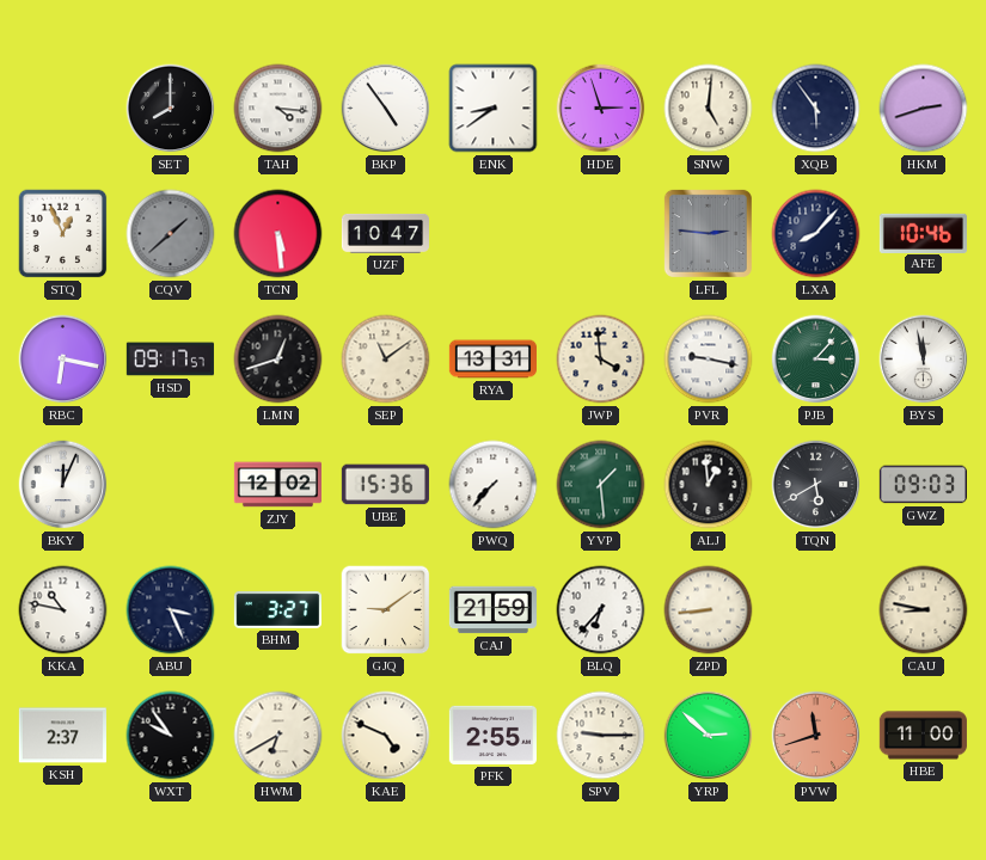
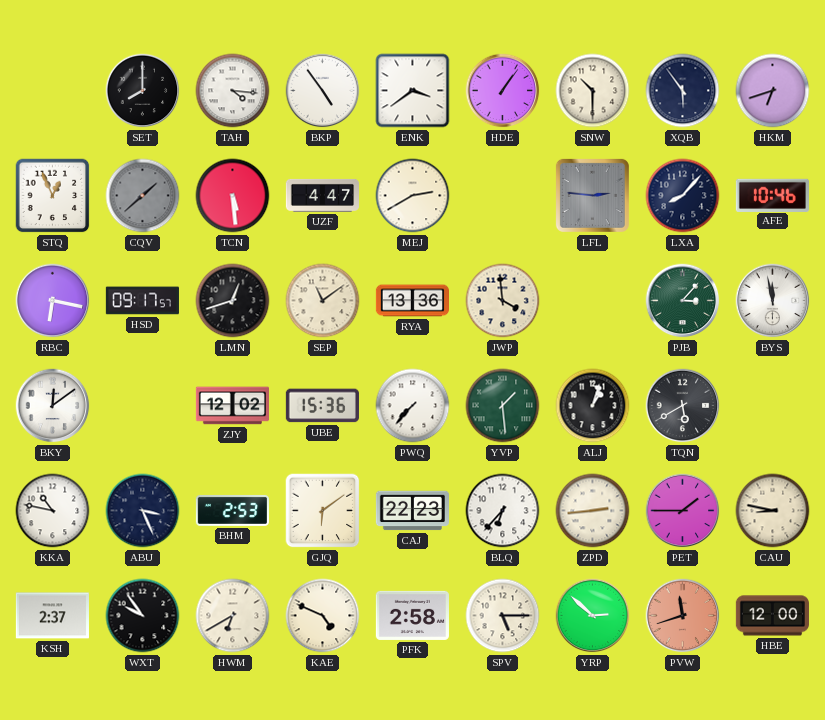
ENK: 8:39 -> 3:39 (413, 91)
HDE: 2:57 -> 1:06 (503, 91)
SNW: 5:01 -> 10:30 (593, 91)
HKM: 2:42 -> 6:42 (773, 91)
UZF: 10:47 -> 4:47 (322, 195)
MEJ: none -> 2:40 (413, 196)
RYA: 13:31 -> 13:36 (412, 301)
PVR: 9:17 -> none (709, 360)
BKY: 12:04 -> 12:09 (53, 406)
ALJ: 12:59 -> 1:03 (593, 406)
GWZ: 09:03 -> none (923, 485)
BHM: 3:27 -> 2:53 (232, 510)
GJQ: 9:09 -> 6:09 (323, 511)
CAJ: 21:59 -> 22:23 (412, 511)
ZPD: 8:44 -> 2:44 (593, 511)
PET: none -> 1:45 (683, 511)
PFK: 2:55 -> 2:58 (412, 615)
SPV: 9:15 -> 5:15 (503, 616)
HBE: 11:00 -> 12:00 (772, 616)
